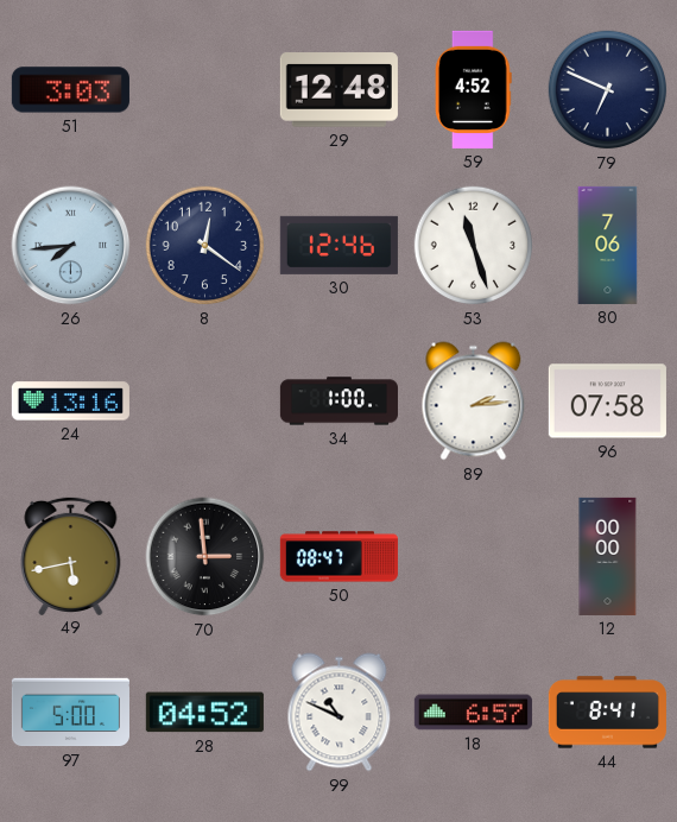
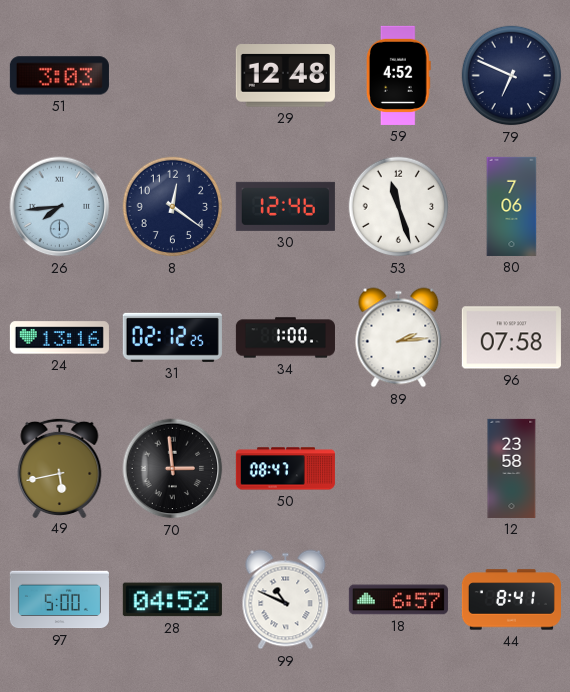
31: none -> 02:12 (172, 337)
12: 00:00 -> 23:58 (512, 468)
